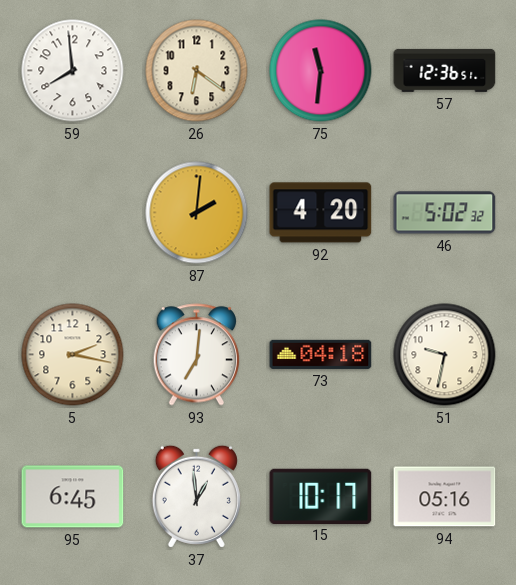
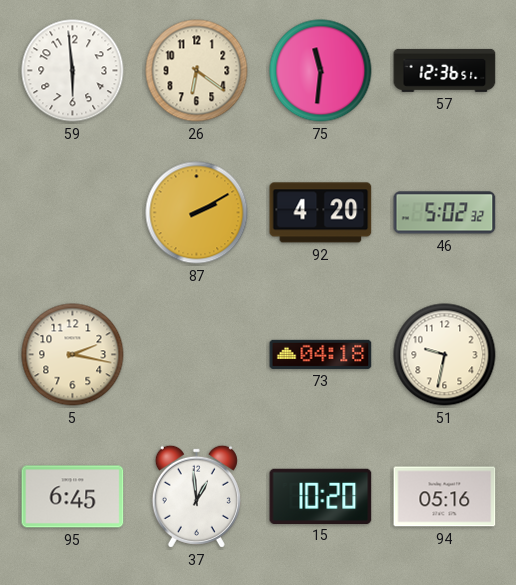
59: 7:59 -> 5:59 (73, 71)
87: 2:01 -> 2:10 (197, 213)
93: 7:01 -> none (197, 355)
15: 10:17 -> 10:20 (321, 496)
